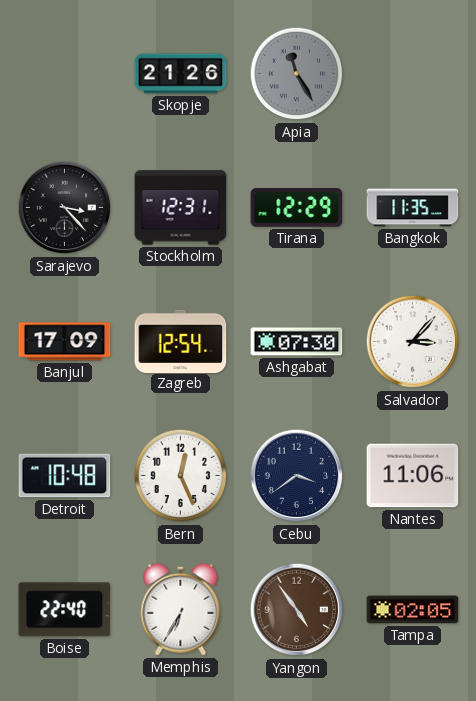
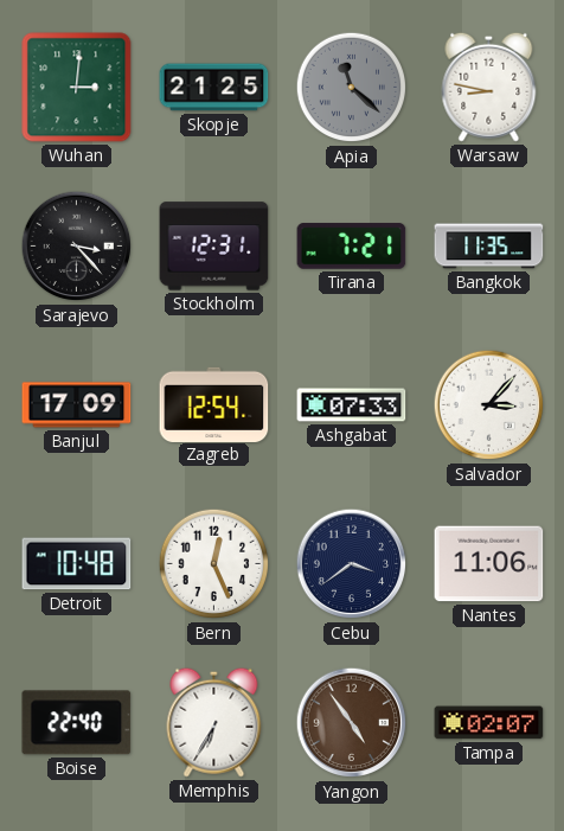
Wuhan: none -> 3:01 (77, 88)
Skopje: 21:26 -> 21:25 (214, 88)
Apia: 11:25 -> 11:22 (352, 88)
Warsaw: none -> 8:47 (489, 87)
Tirana: 12:29 -> 7:21 (352, 247)
Ashgabat: 07:30 -> 07:33 (352, 405)
Tampa: 02:05 -> 02:07 (489, 723)
